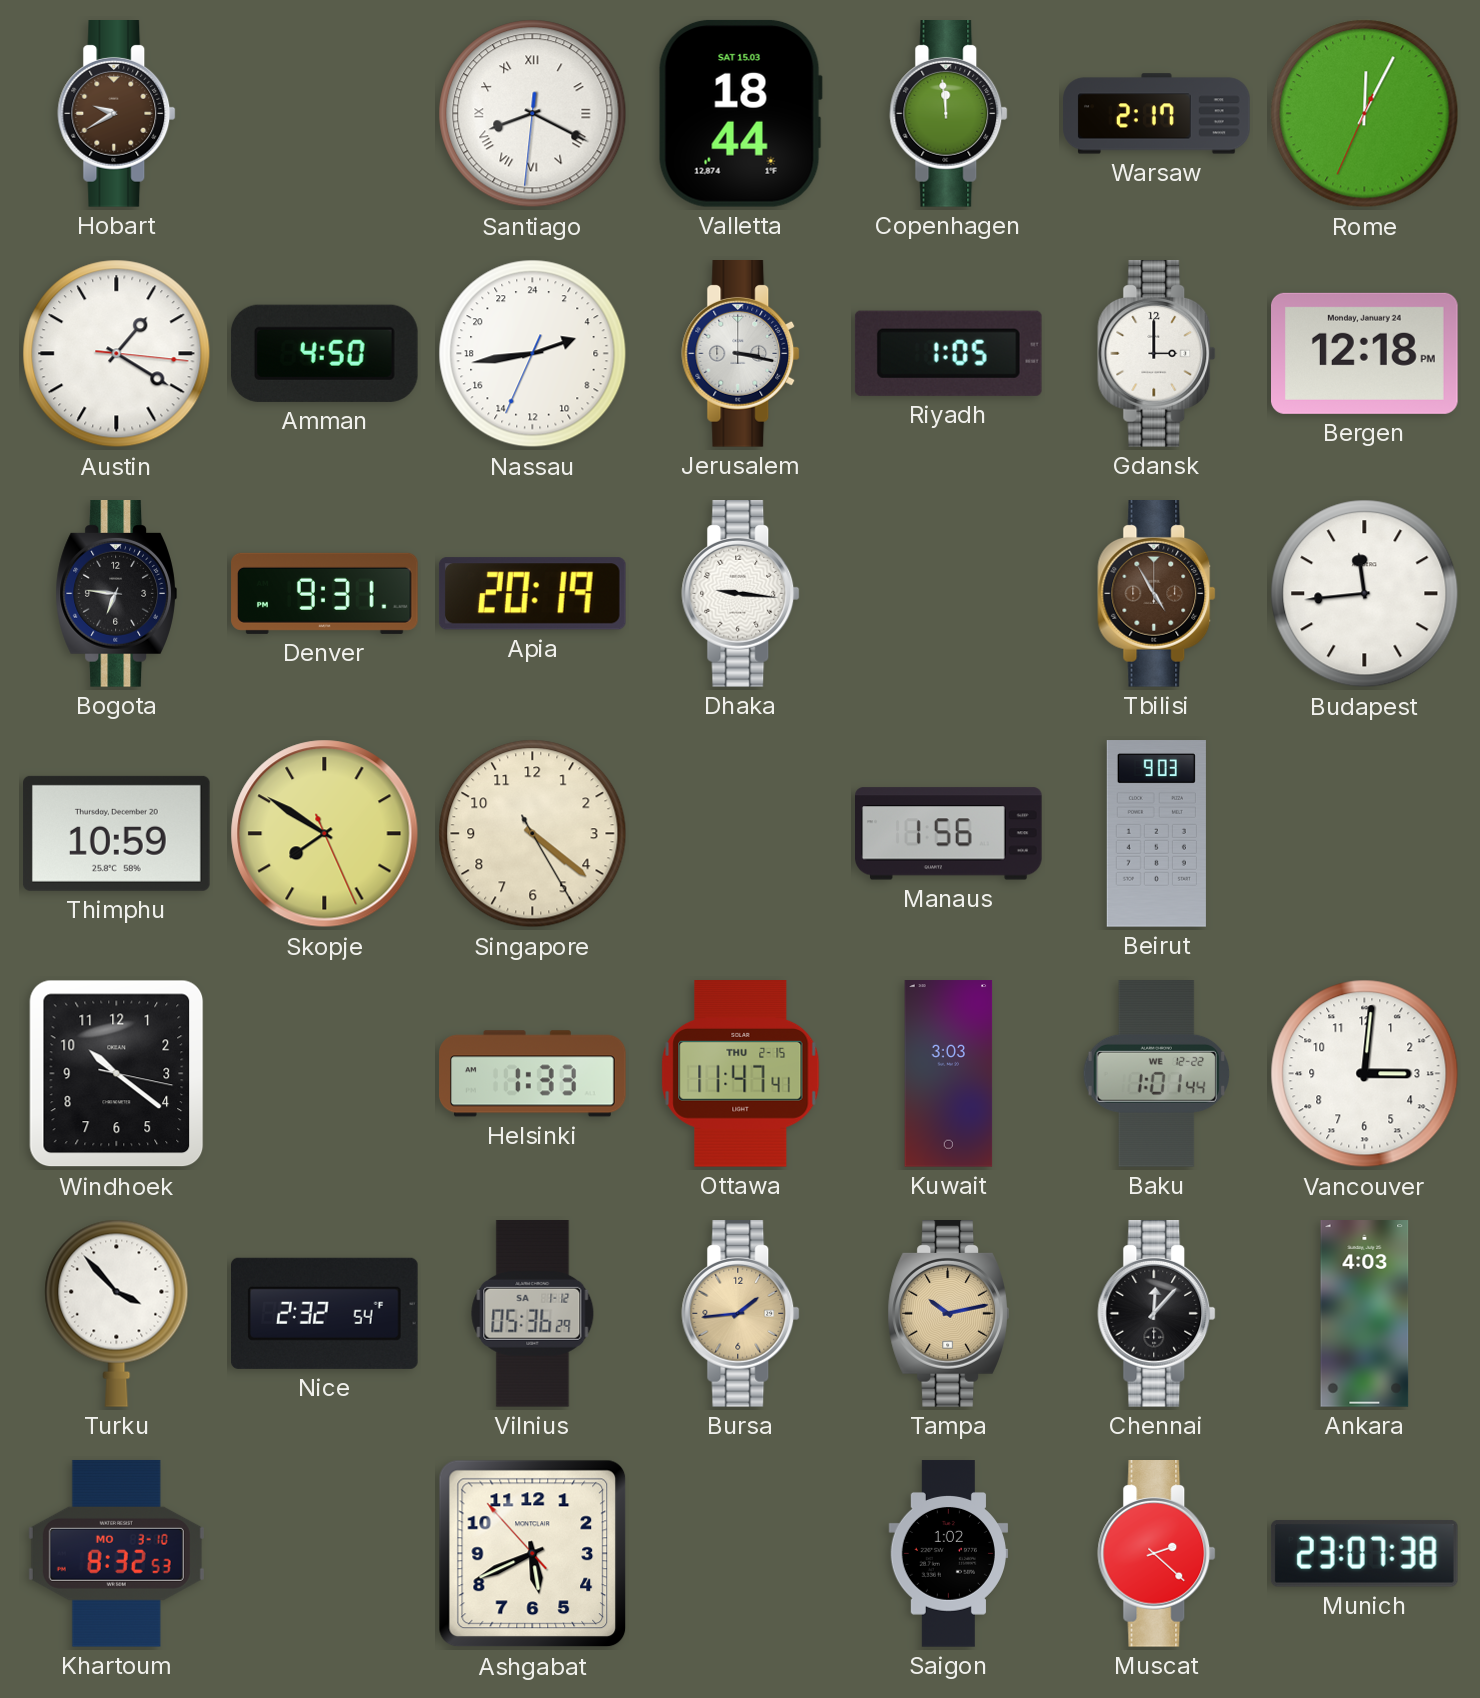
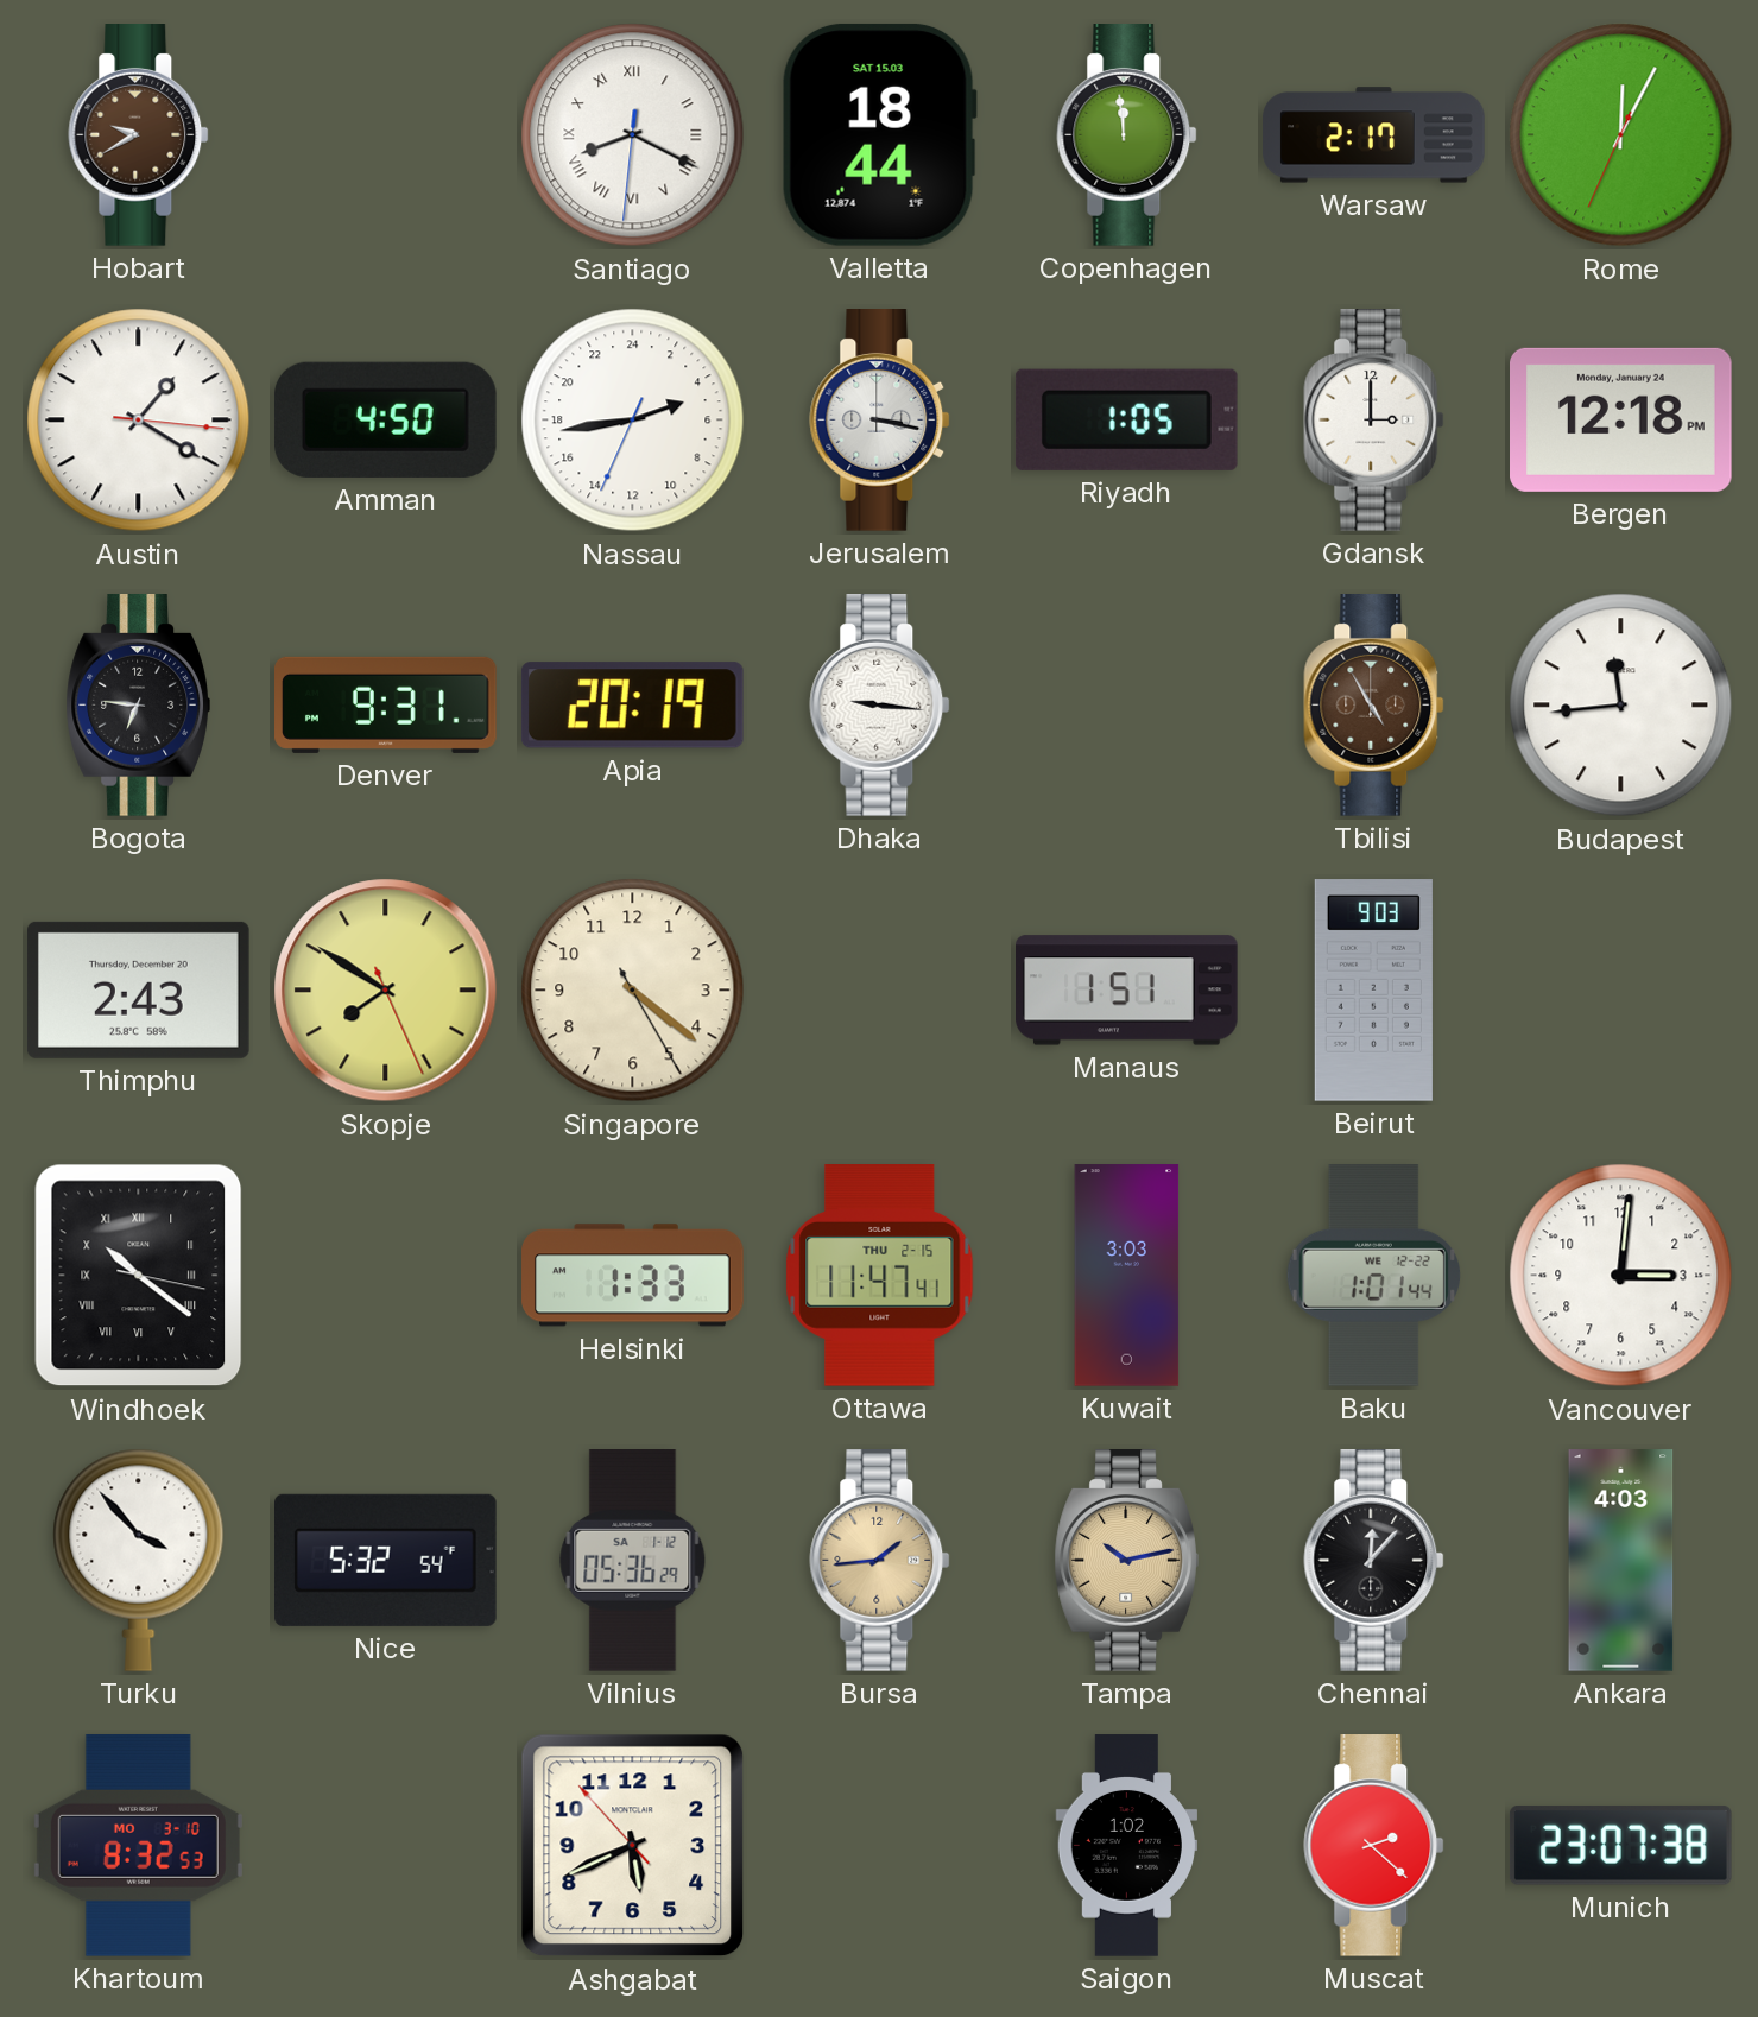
Thimphu: 10:59 -> 2:43 (139, 989)
Manaus: 1:56 -> 1:51 (1127, 991)
Windhoek numerals: Arabic -> Roman (139, 1276)
Nice: 2:32 -> 5:32 (386, 1560)
